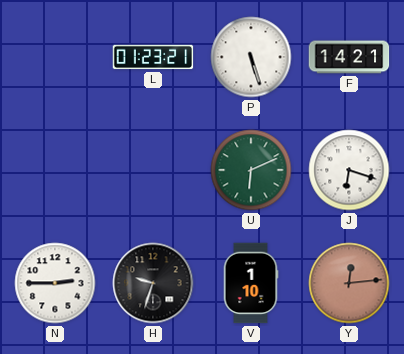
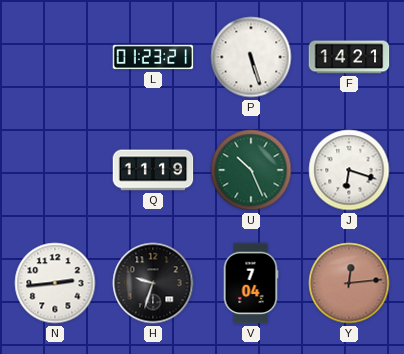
Q: none -> 11:19 (153, 170)
U: 6:11 -> 10:26 (251, 170)
N: 2:45 -> 2:44 (55, 283)
V: 1:10 -> 7:04 (251, 283)
